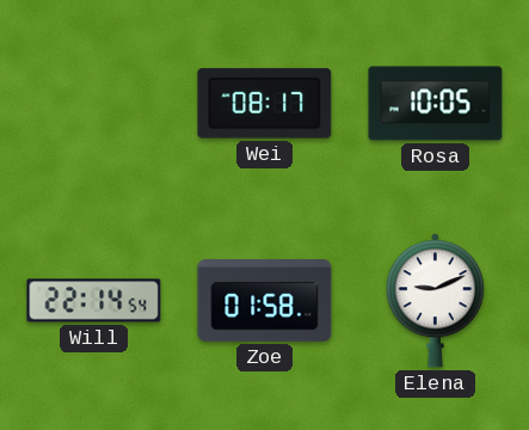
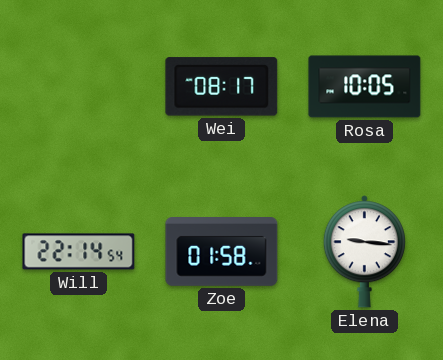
Elena: 9:11 -> 9:16 (364, 252)
